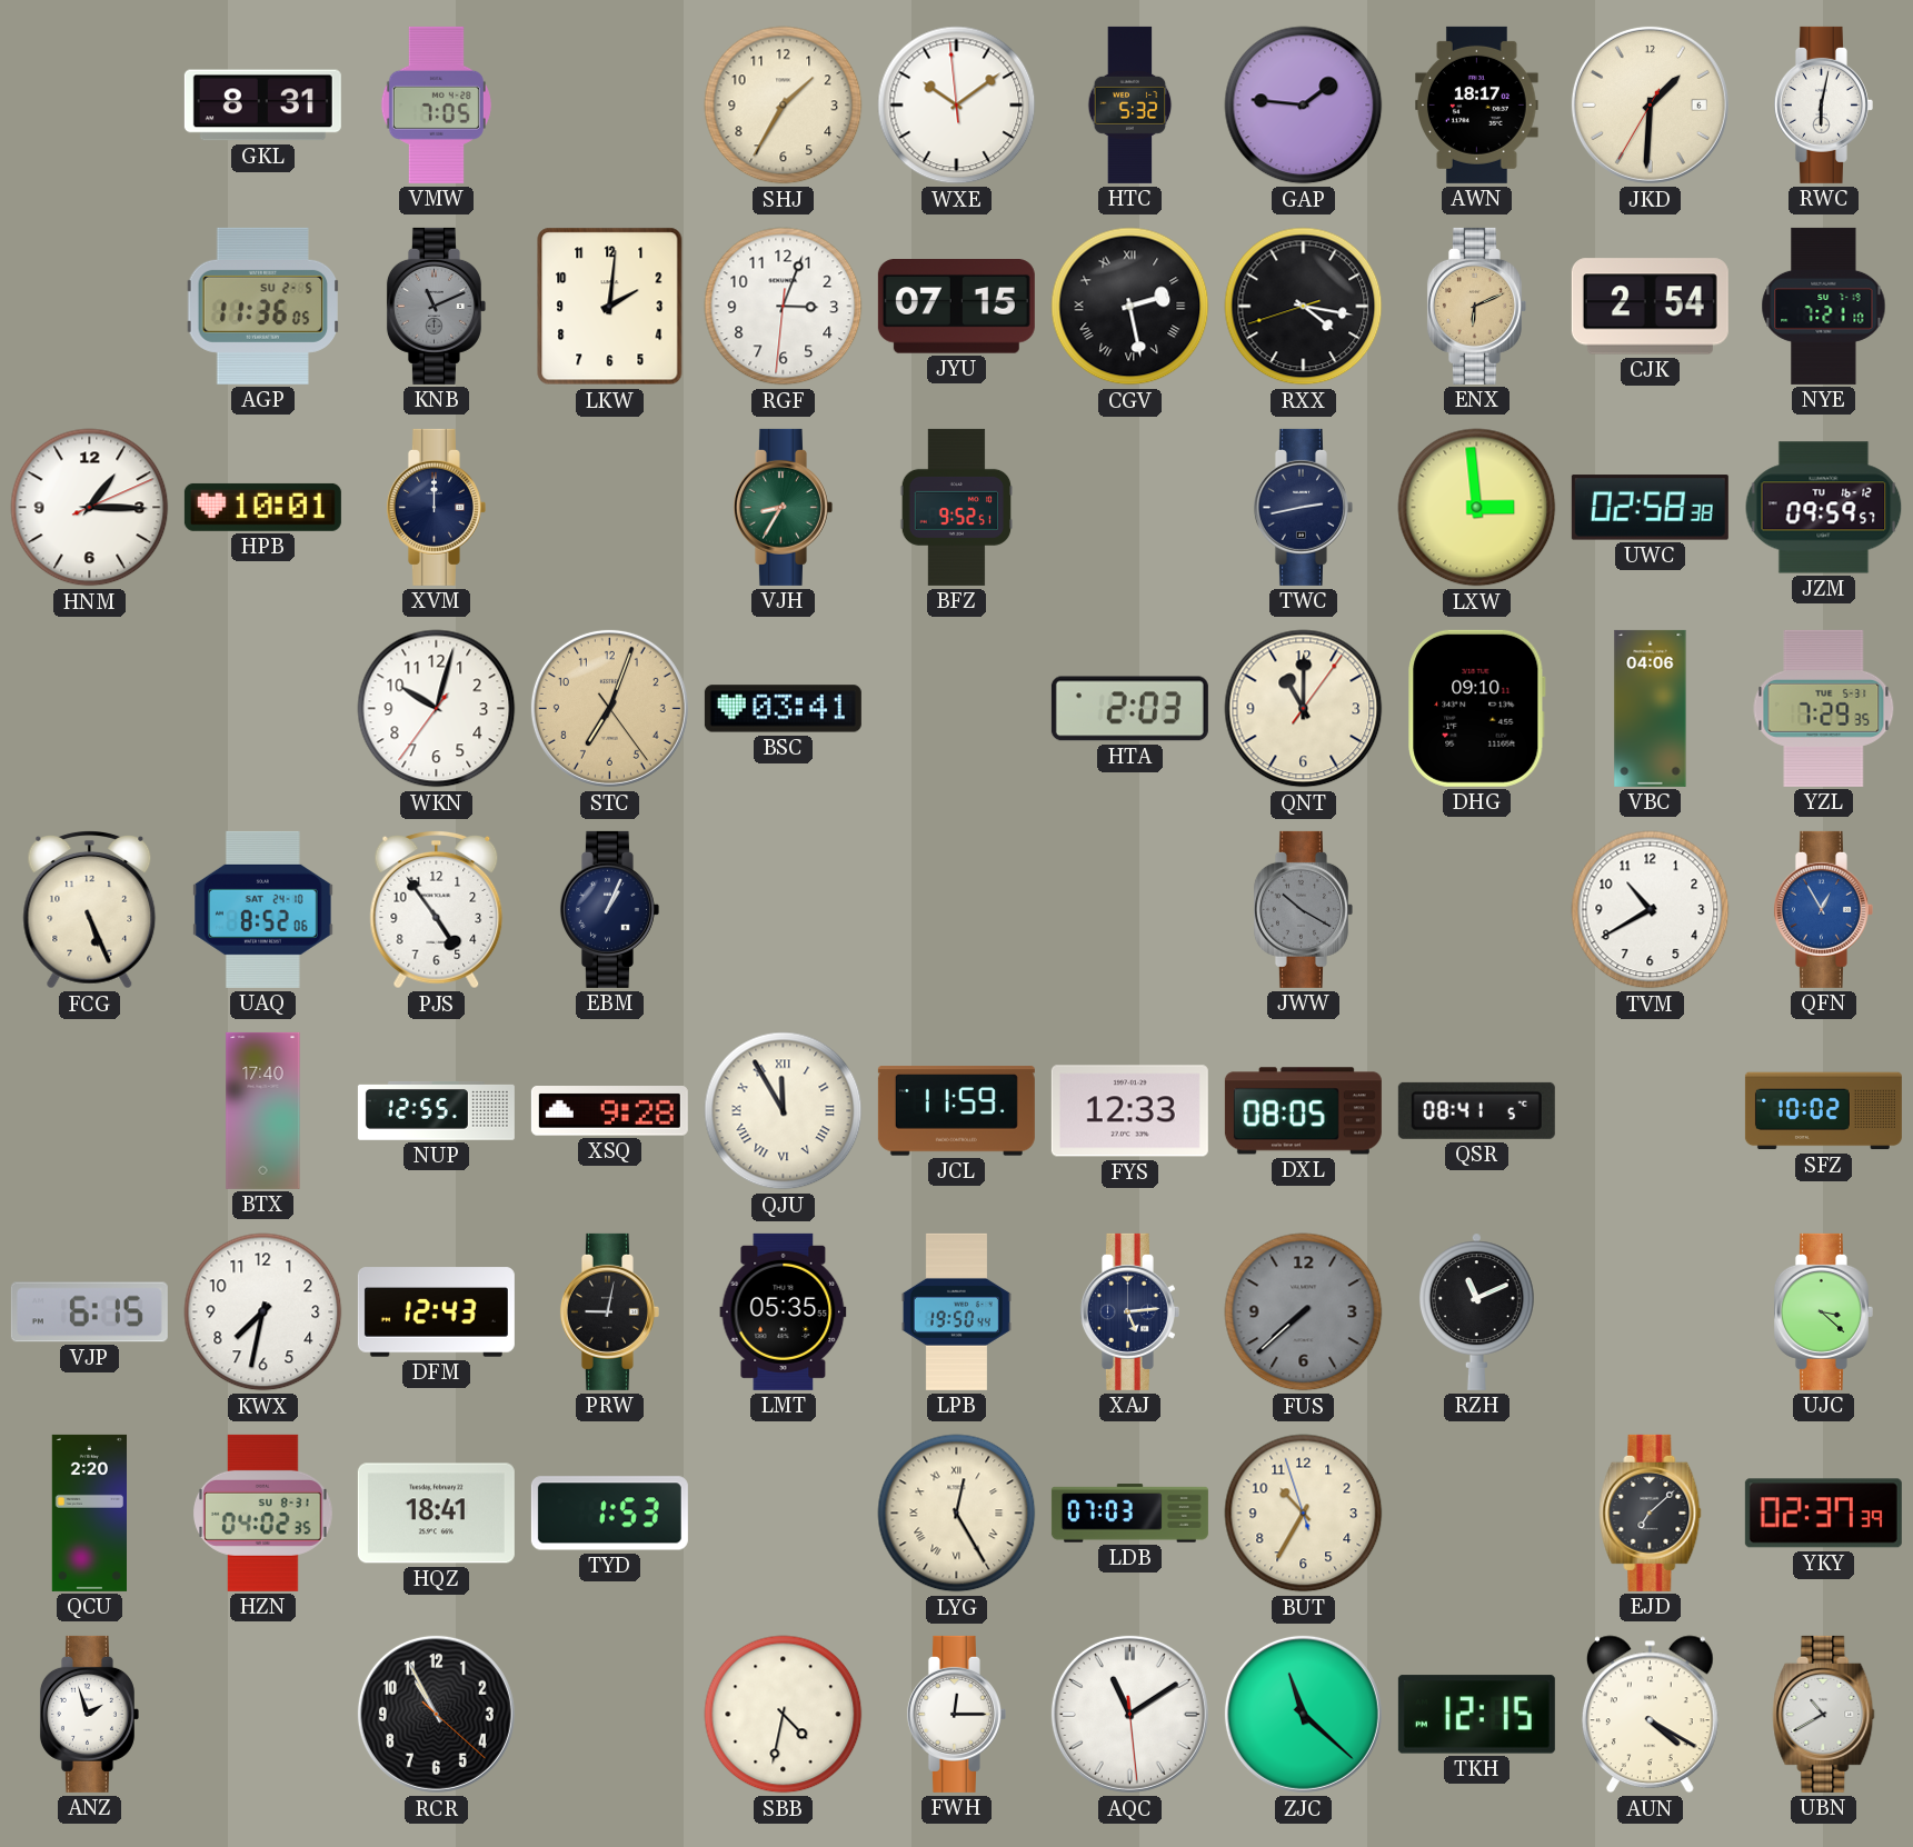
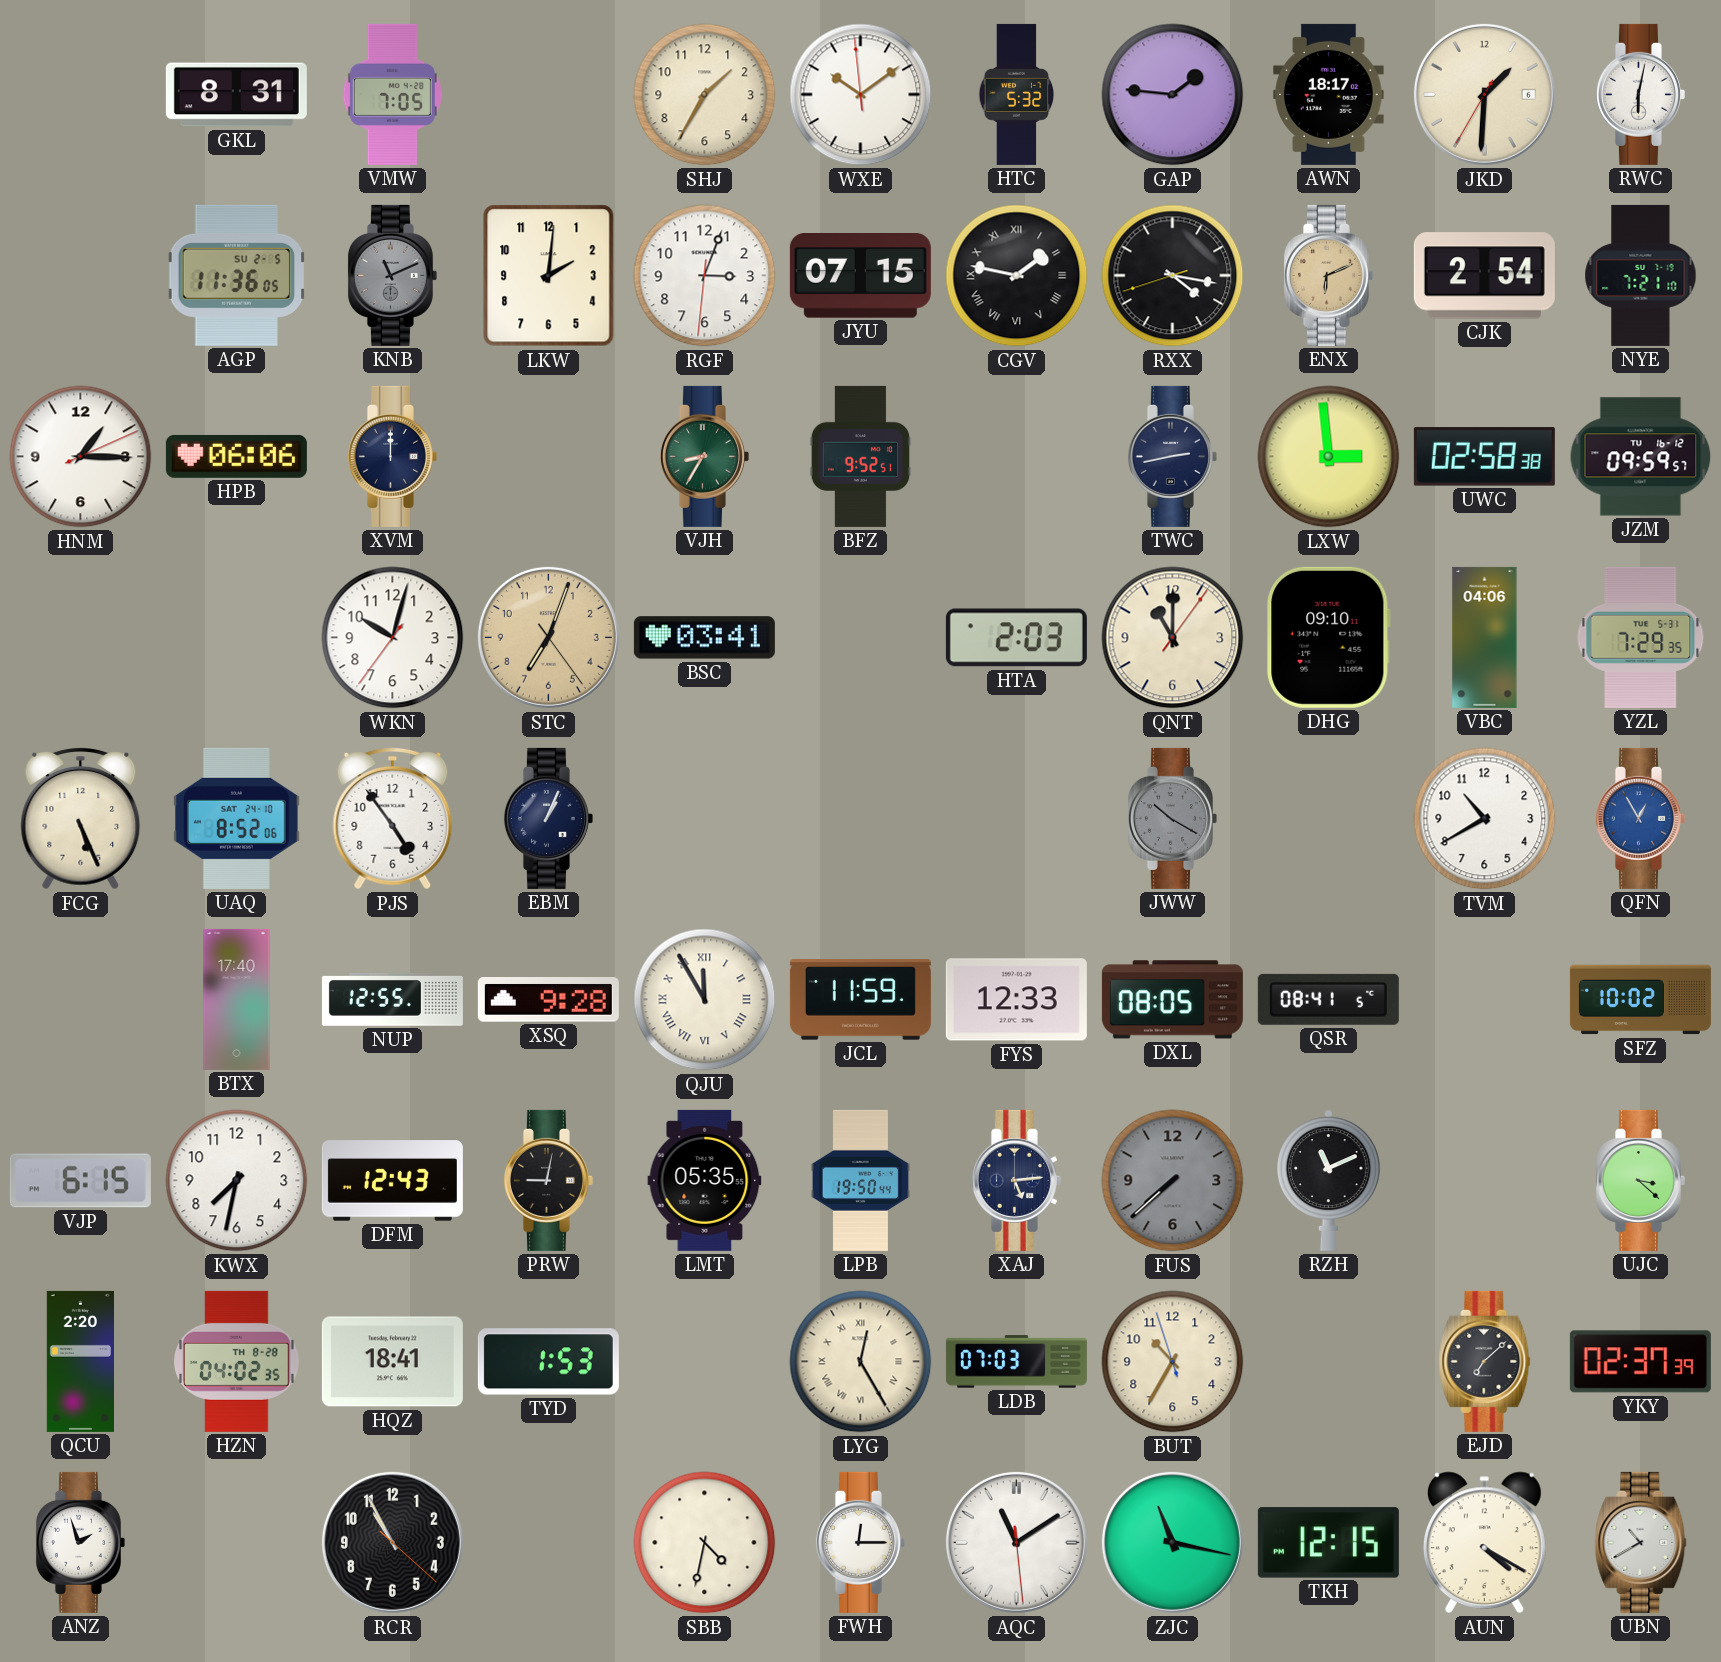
CGV: 2:28 -> 1:47 (1017, 276)
HPB: 10:01 -> 06:06 (236, 456)
HZN date: SU 8-31 -> TH 8-28 (237, 1361)
ZJC: 11:22 -> 11:17 (1172, 1542)
